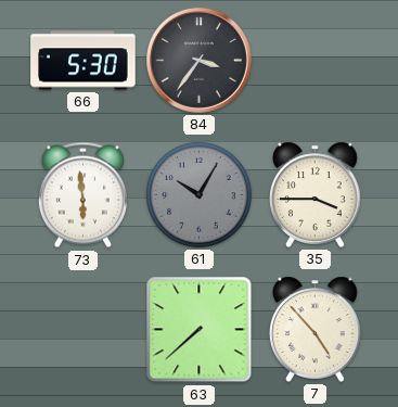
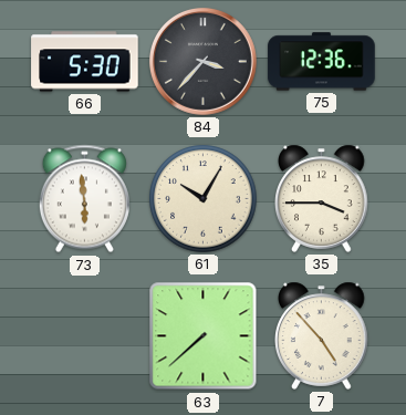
84: 3:36 -> 3:37 (202, 61)
75: none -> 12:36 (322, 62)
61 dial: grey -> cream (204, 199)
